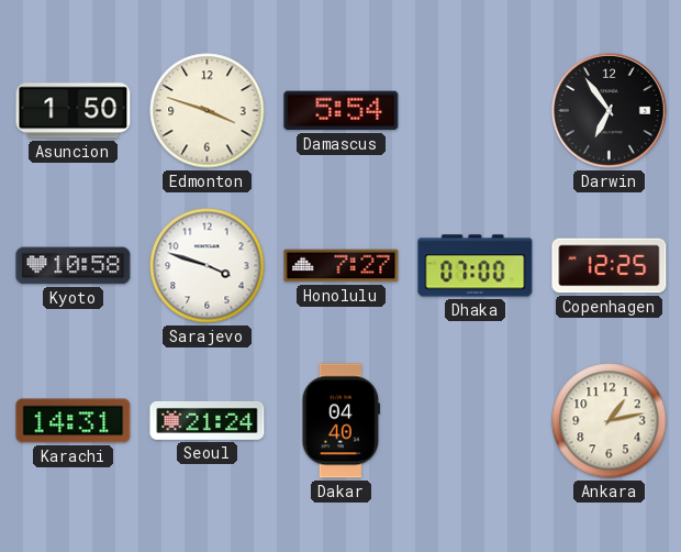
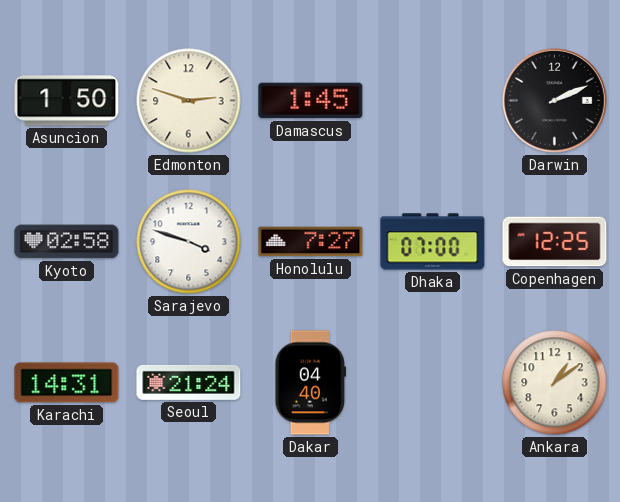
Edmonton: 3:48 -> 2:48 (189, 101)
Damascus: 5:54 -> 1:45 (311, 101)
Darwin: 6:54 -> 2:11 (555, 101)
Kyoto: 10:58 -> 02:58 (67, 242)
Ankara: 1:13 -> 1:09 (555, 383)
